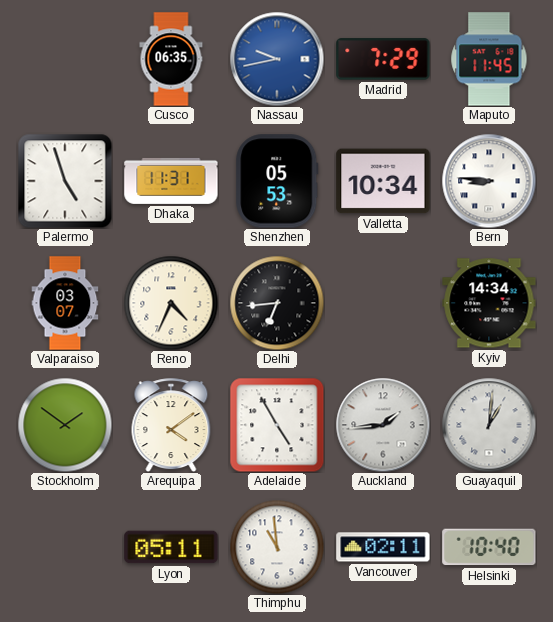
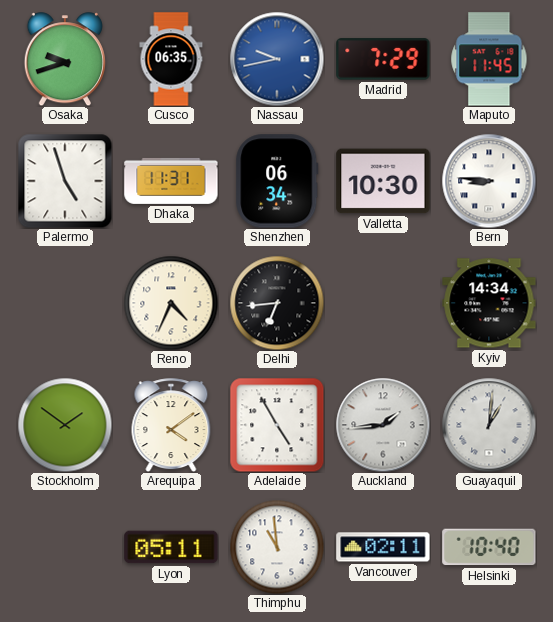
Osaka: none -> 9:42 (65, 59)
Shenzhen: 05:53 -> 06:34 (277, 181)
Valletta: 10:34 -> 10:30 (383, 181)
Valparaiso: 03:07 -> none (65, 303)
